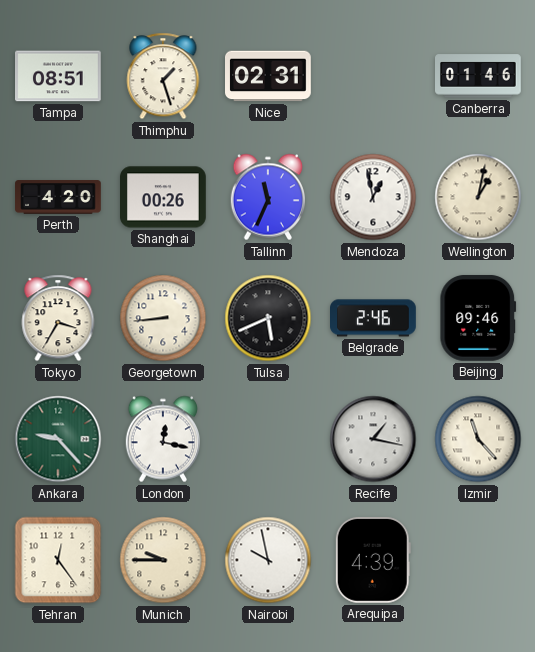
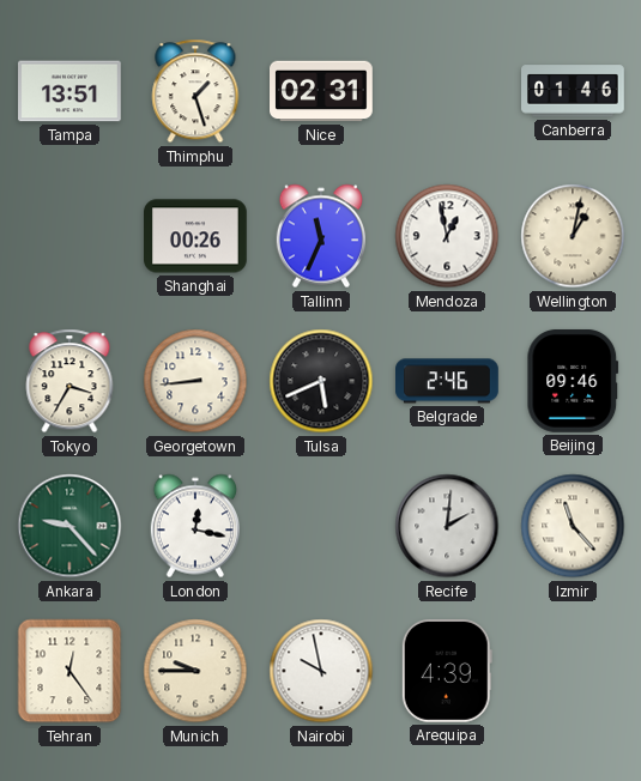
Tampa: 08:51 -> 13:51 (71, 91)
Perth: 4:20 -> none (58, 197)
Recife: 1:17 -> 2:01 (447, 526)
